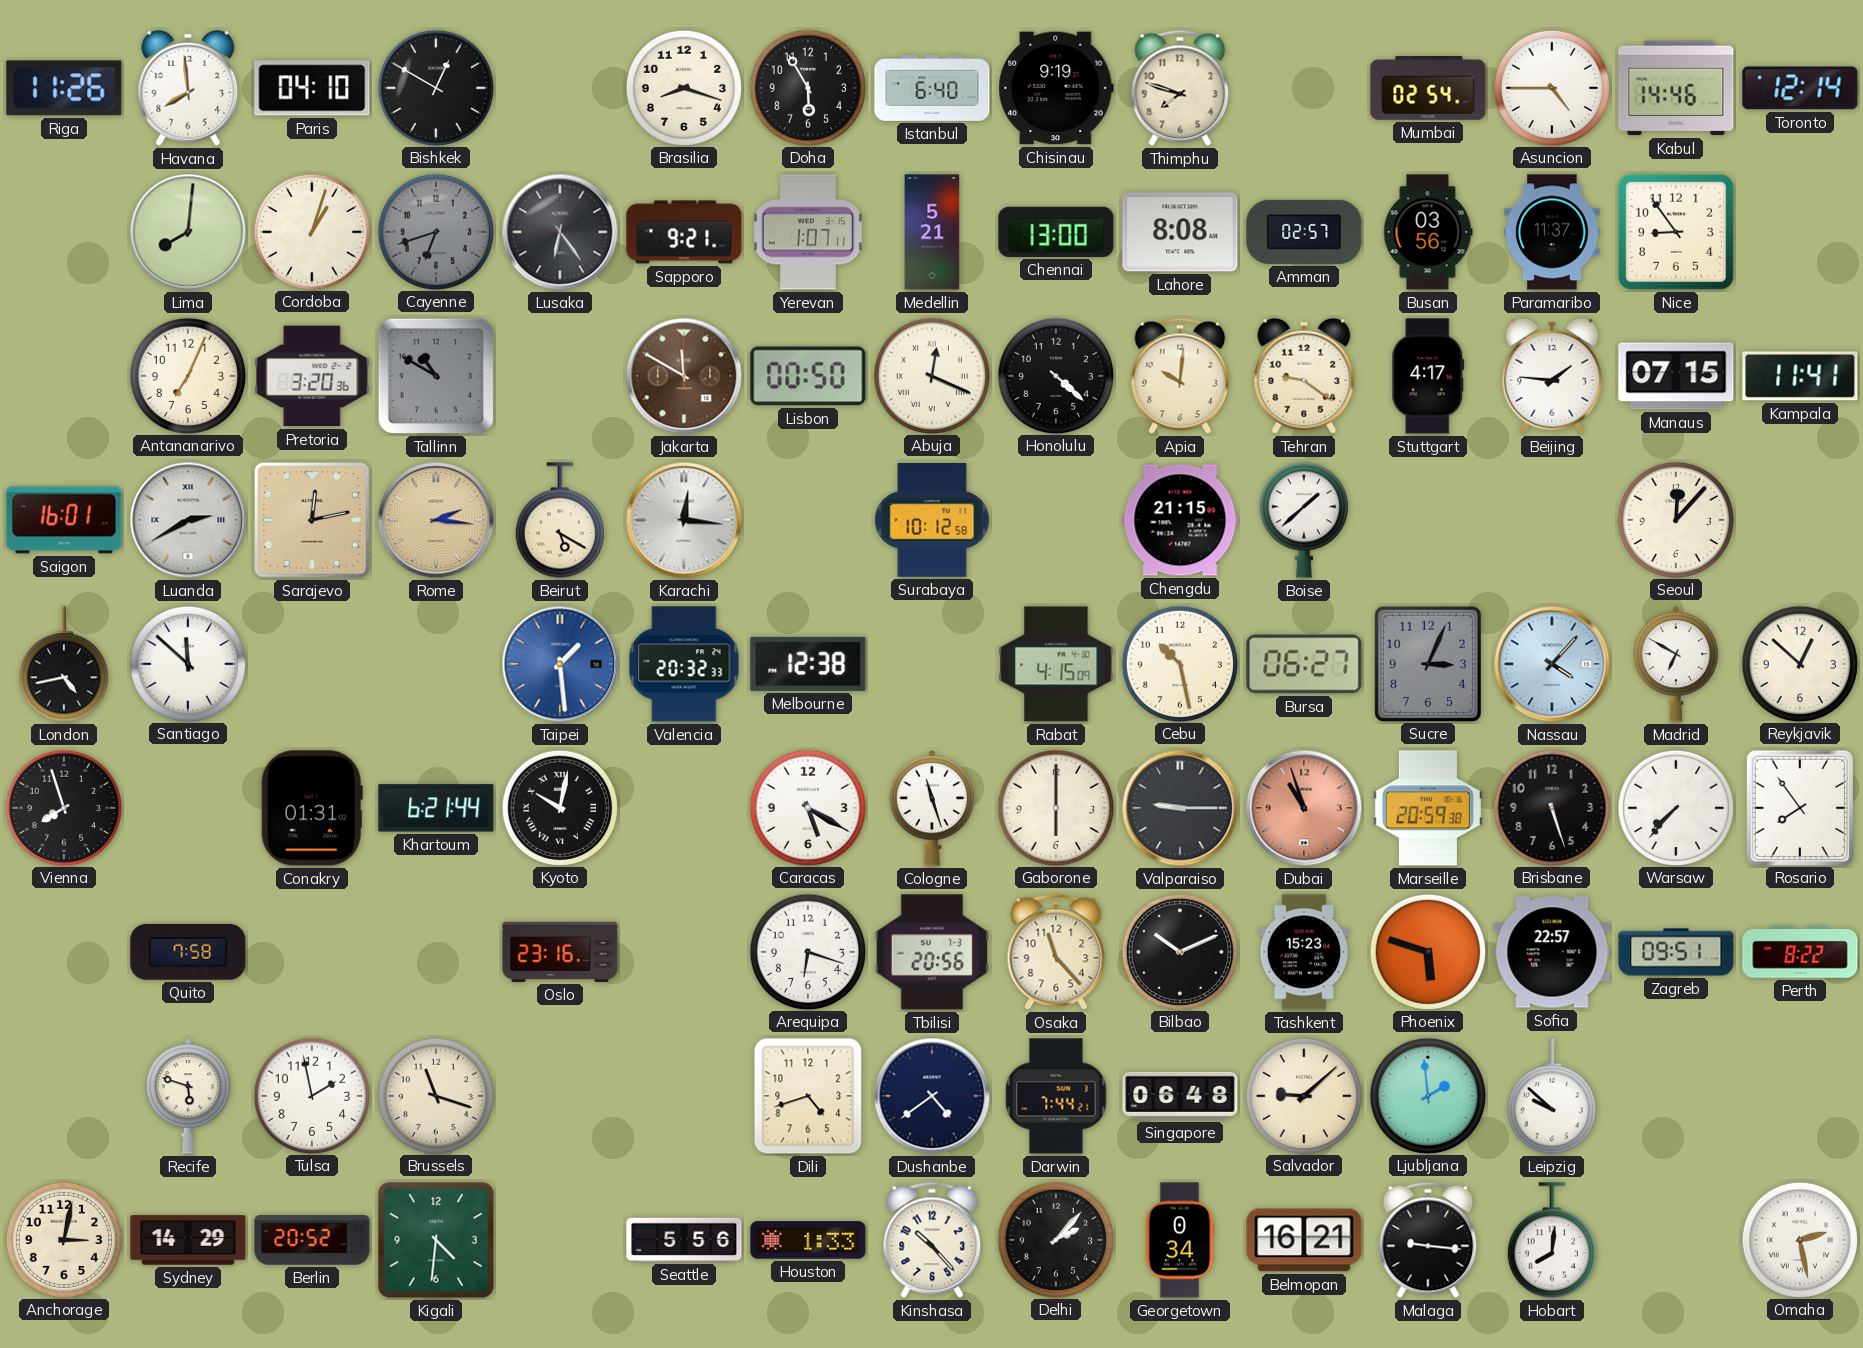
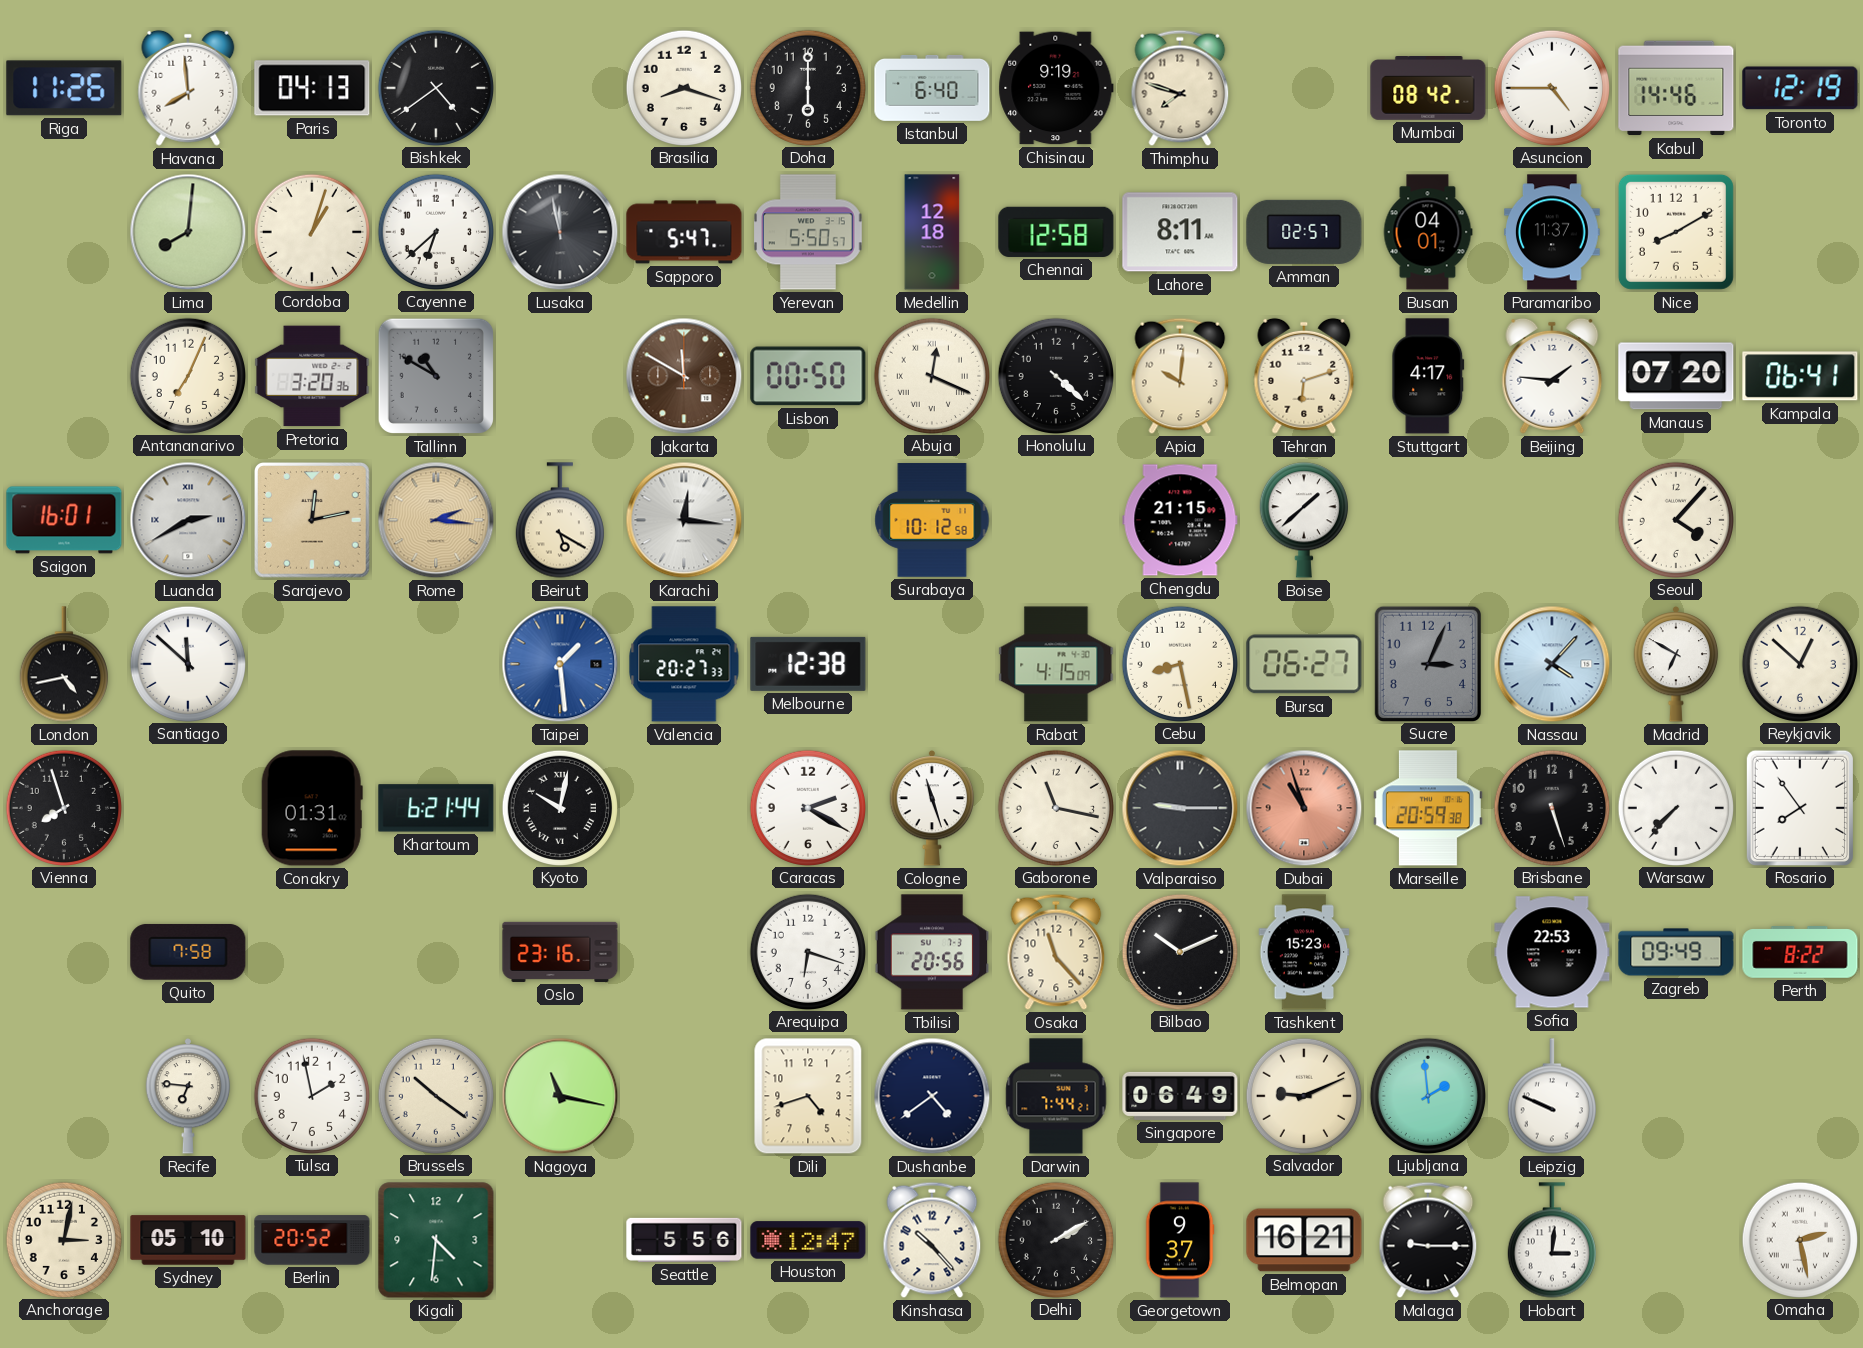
Paris: 04:10 -> 04:13 (312, 88)
Bishkek: 12:50 -> 4:39 (435, 87)
Doha: 5:55 -> 6:00 (807, 87)
Mumbai: 02:54 -> 08:42 (1428, 89)
Toronto: 12:14 -> 12:19 (1800, 88)
Cayenne: 6:42 -> 6:38 (435, 231)
Cayenne dial: grey -> white (435, 231)
Lusaka: 6:24 -> 11:58 (560, 232)
Sapporo: 9:21 -> 5:47 (684, 232)
Yerevan: 1:07 -> 5:50 (809, 232)
Medellin: 5:21 -> 12:18 (932, 232)
Chennai: 13:00 -> 12:58 (1056, 232)
Lahore: 8:08 -> 8:11 (1180, 232)
Busan: 03:56 -> 04:01 (1428, 232)
Nice: 8:54 -> 8:10 (1676, 232)
Tehran: 9:21 -> 6:12 (1304, 376)
Manaus: 07:15 -> 07:20 (1676, 376)
Kampala: 11:41 -> 06:41 (1800, 376)
Seoul: 12:07 -> 4:07 (1675, 519)
Valencia: 20:32 -> 20:27 (684, 664)
Cebu: 10:28 -> 8:28 (1179, 663)
Caracas: 5:20 -> 2:20 (807, 807)
Gaborone: 6:00 -> 11:17 (1055, 807)
Phoenix: 5:48 -> none (1427, 951)
Sofia: 22:57 -> 22:53 (1552, 952)
Zagreb: 09:51 -> 09:49 (1676, 952)
Recife: 5:48 -> 6:46 (188, 1096)
Brussels: 11:18 -> 10:21 (435, 1095)
Nagoya: none -> 11:17 (560, 1096)
Singapore: 06:48 -> 06:49 (1180, 1096)
Salvador: 9:08 -> 9:11 (1303, 1095)
Leipzig: 9:52 -> 9:49 (1552, 1096)
Sydney: 14:29 -> 05:10 (188, 1240)
Houston: 1:33 -> 12:47 (808, 1240)
Delhi: 2:07 -> 2:10 (1055, 1239)
Georgetown: 0:34 -> 9:37 (1180, 1240)
Malaga: 9:16 -> 9:15 (1428, 1240)
Hobart: 8:01 -> 3:01 (1552, 1240)
